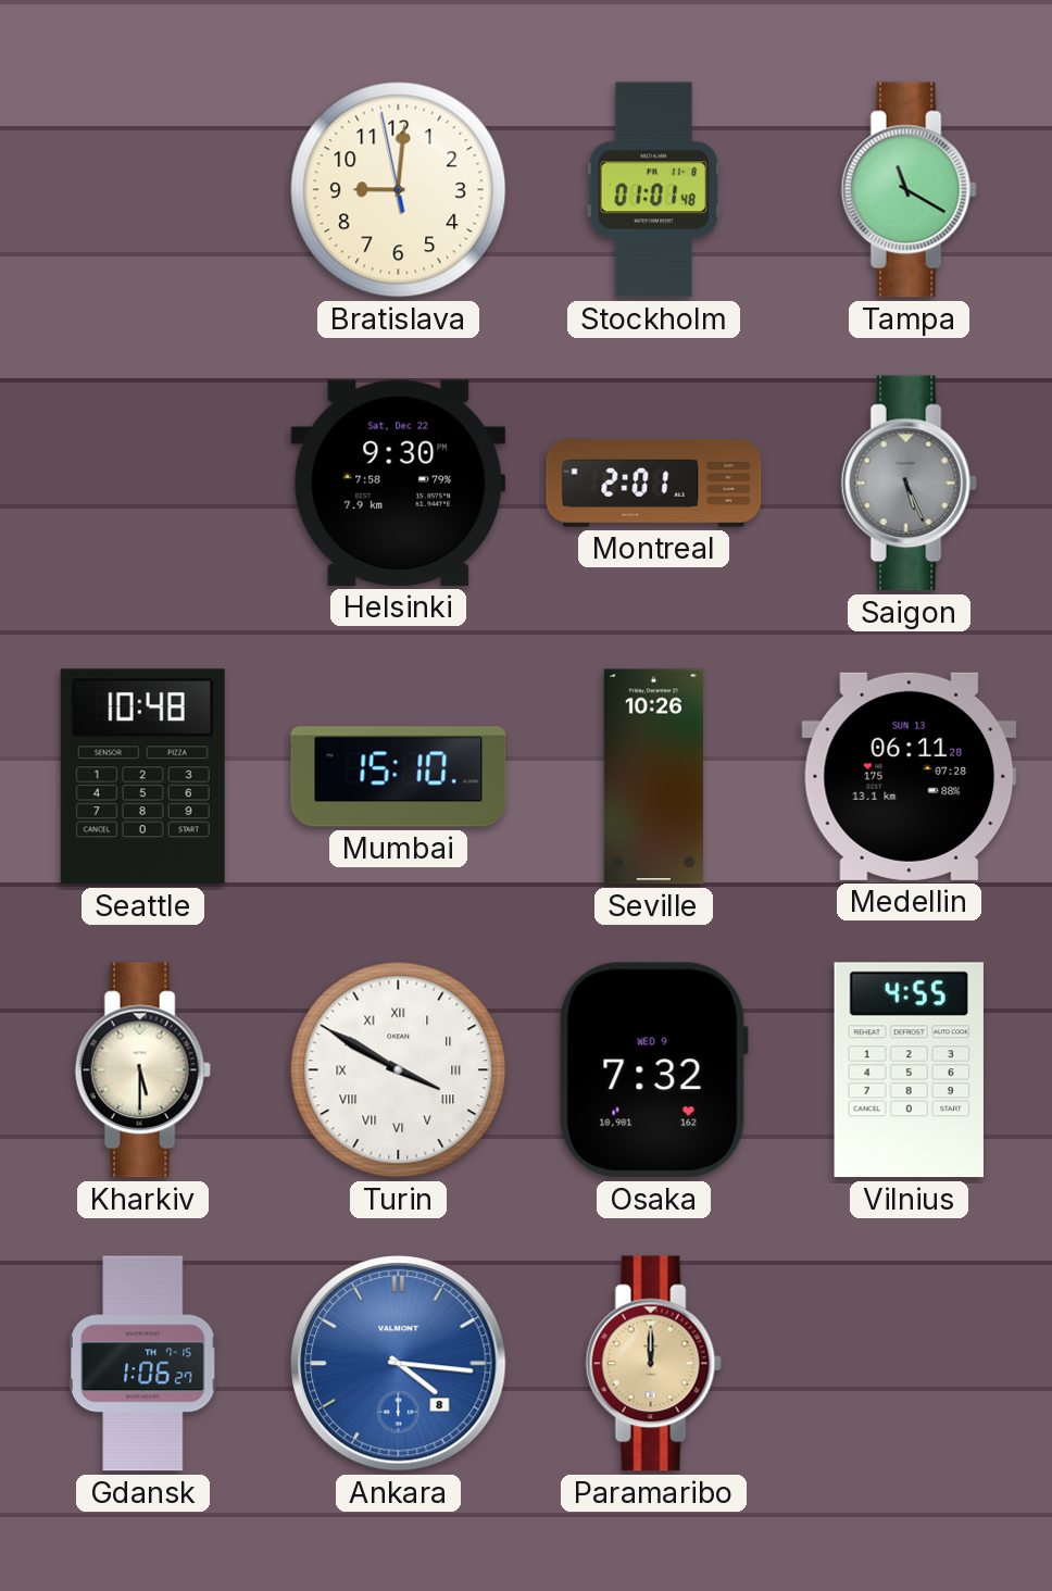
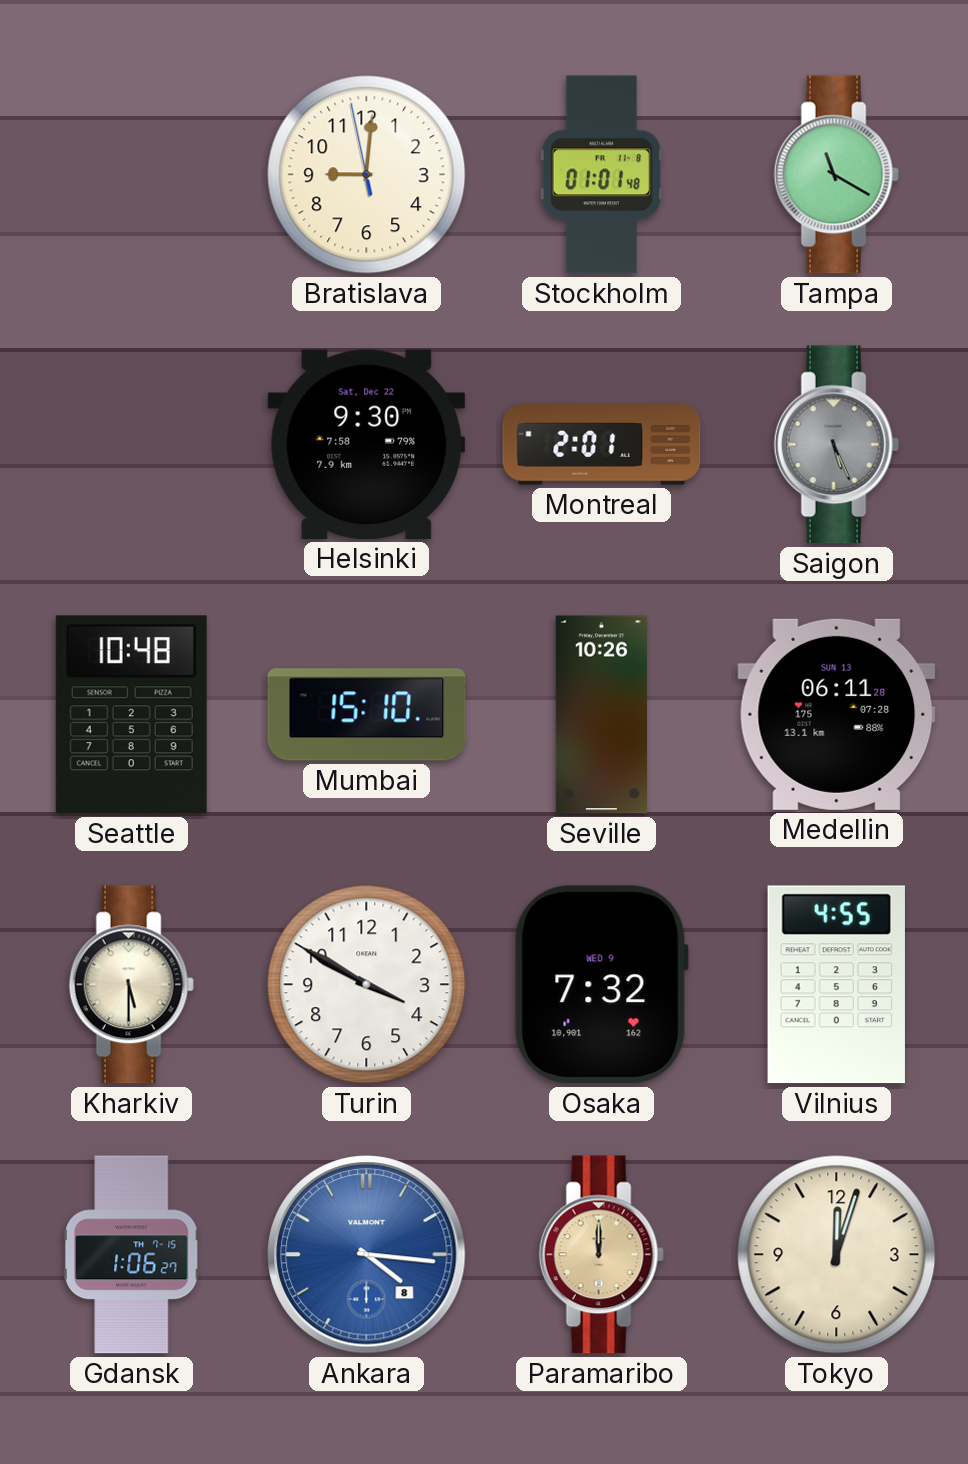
Turin numerals: Roman -> Arabic (367, 985)
Tokyo: none -> 12:03 (837, 1255)
